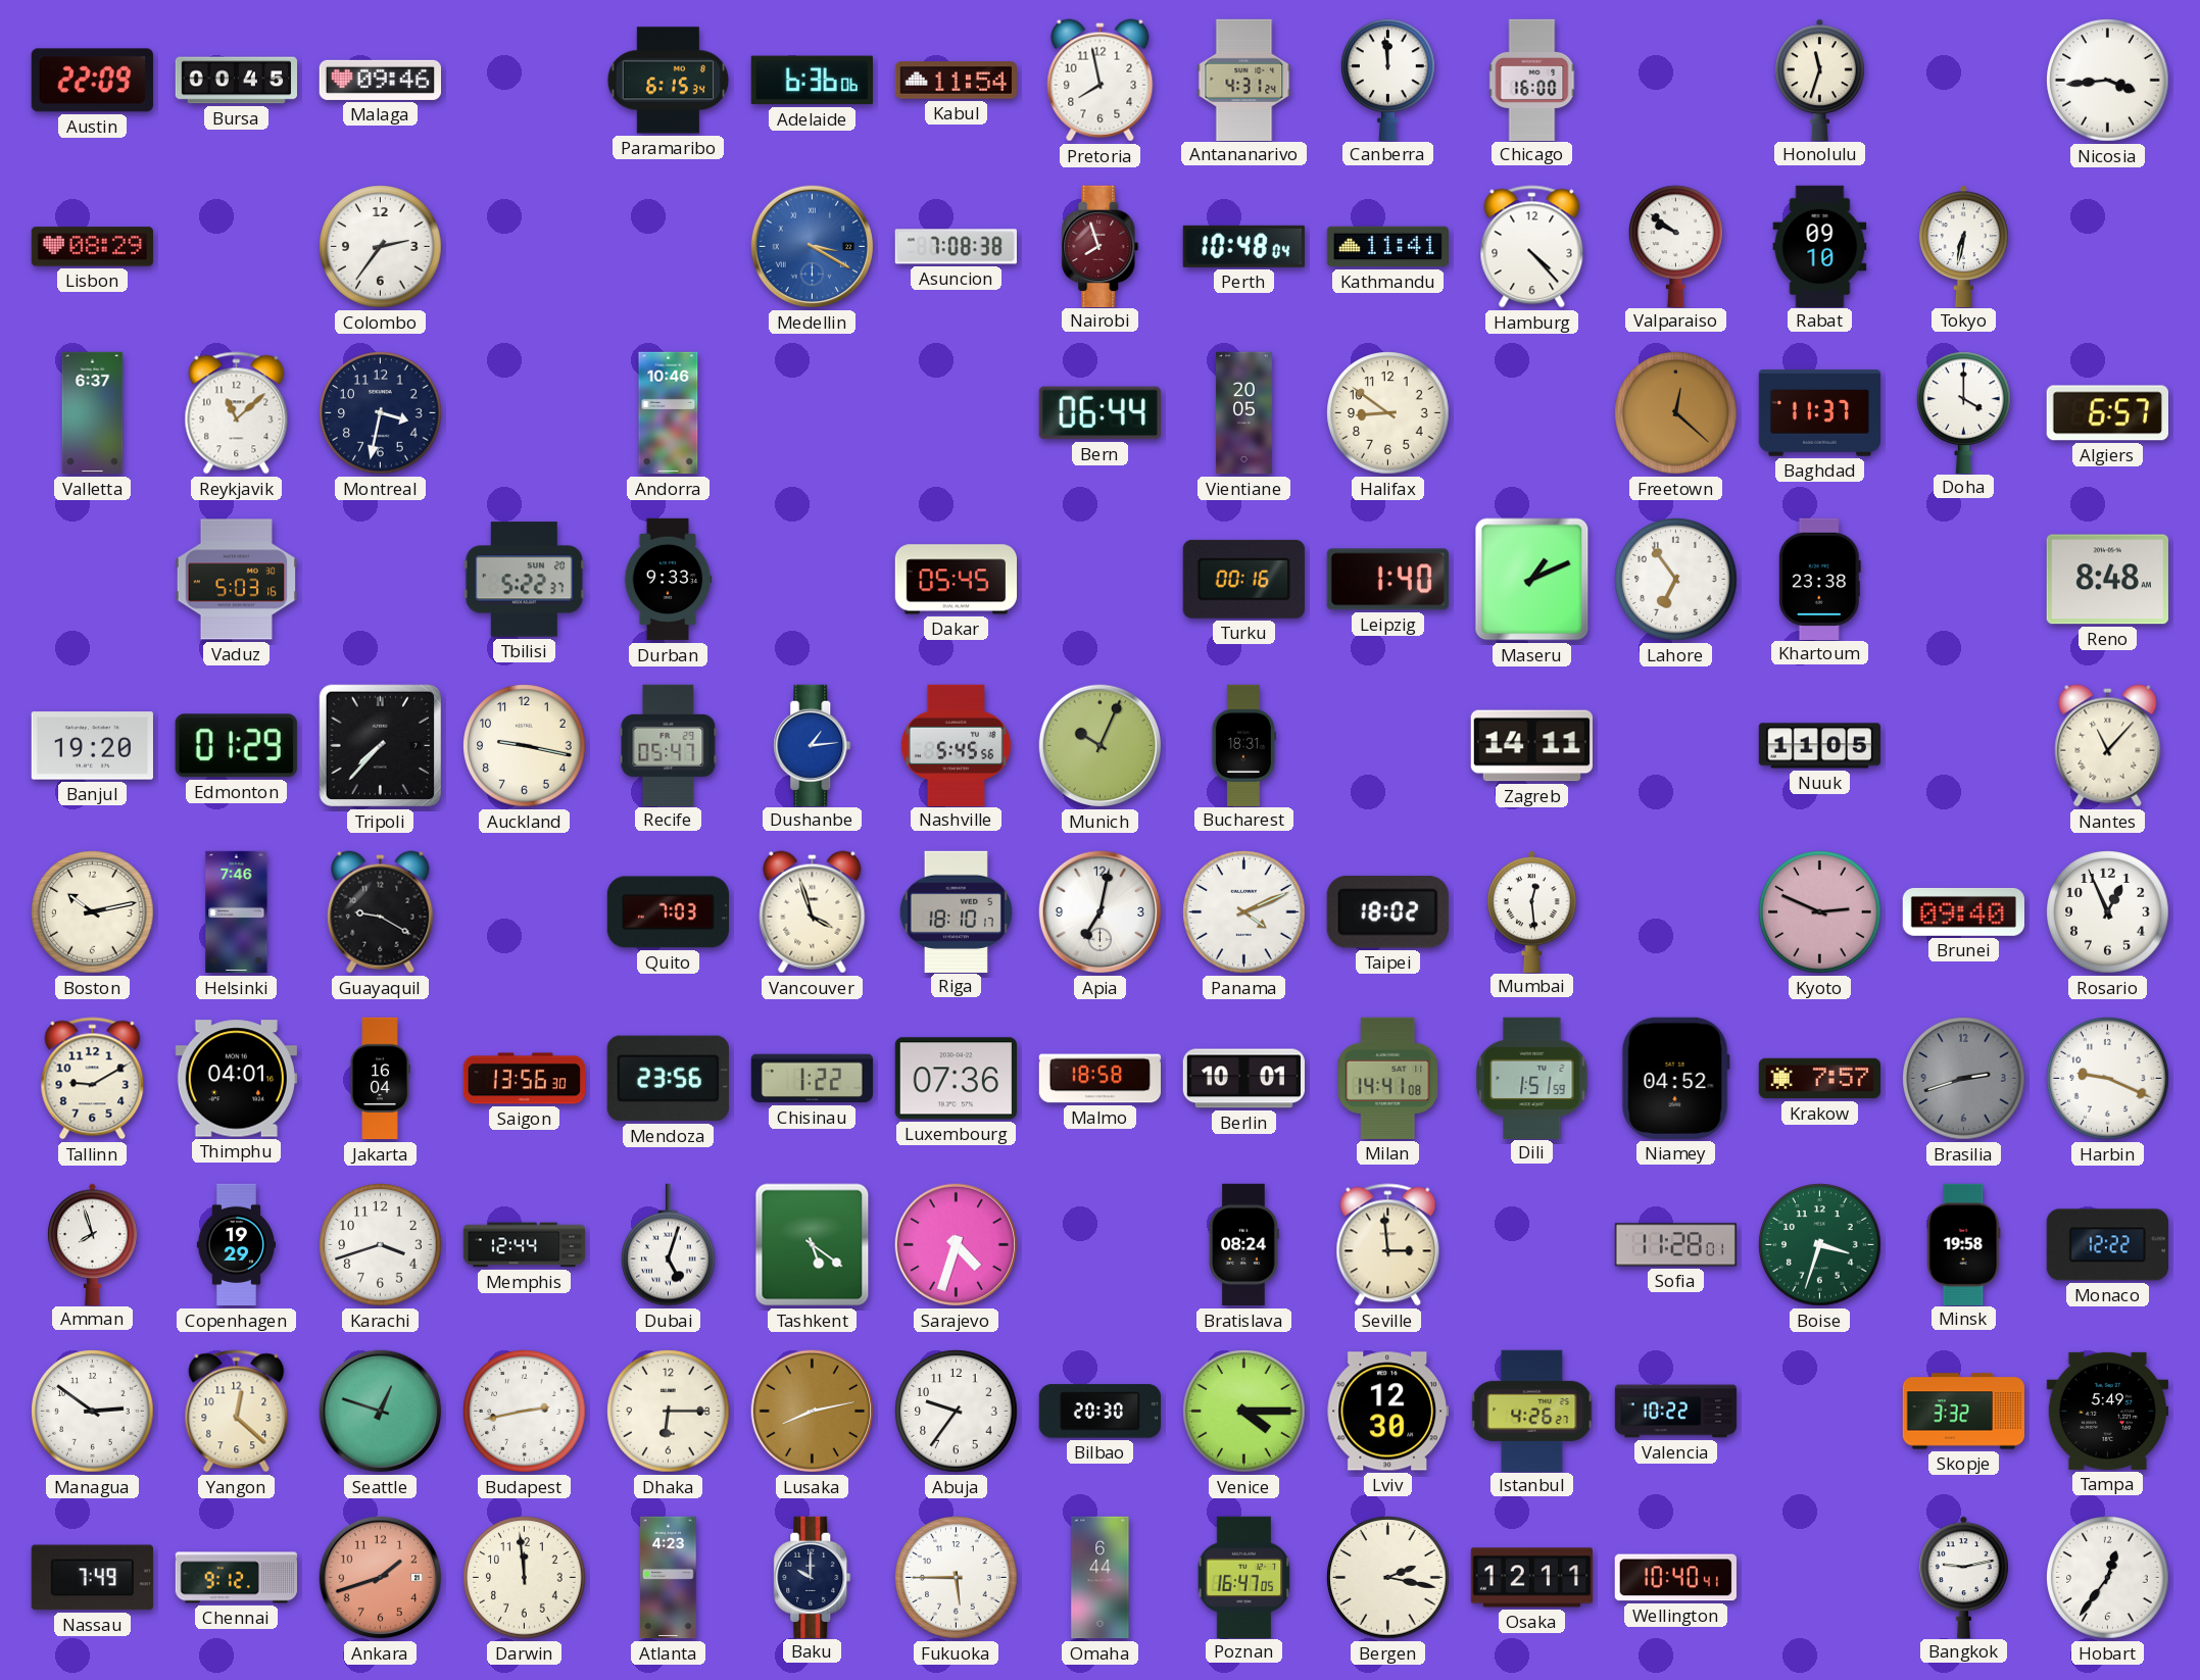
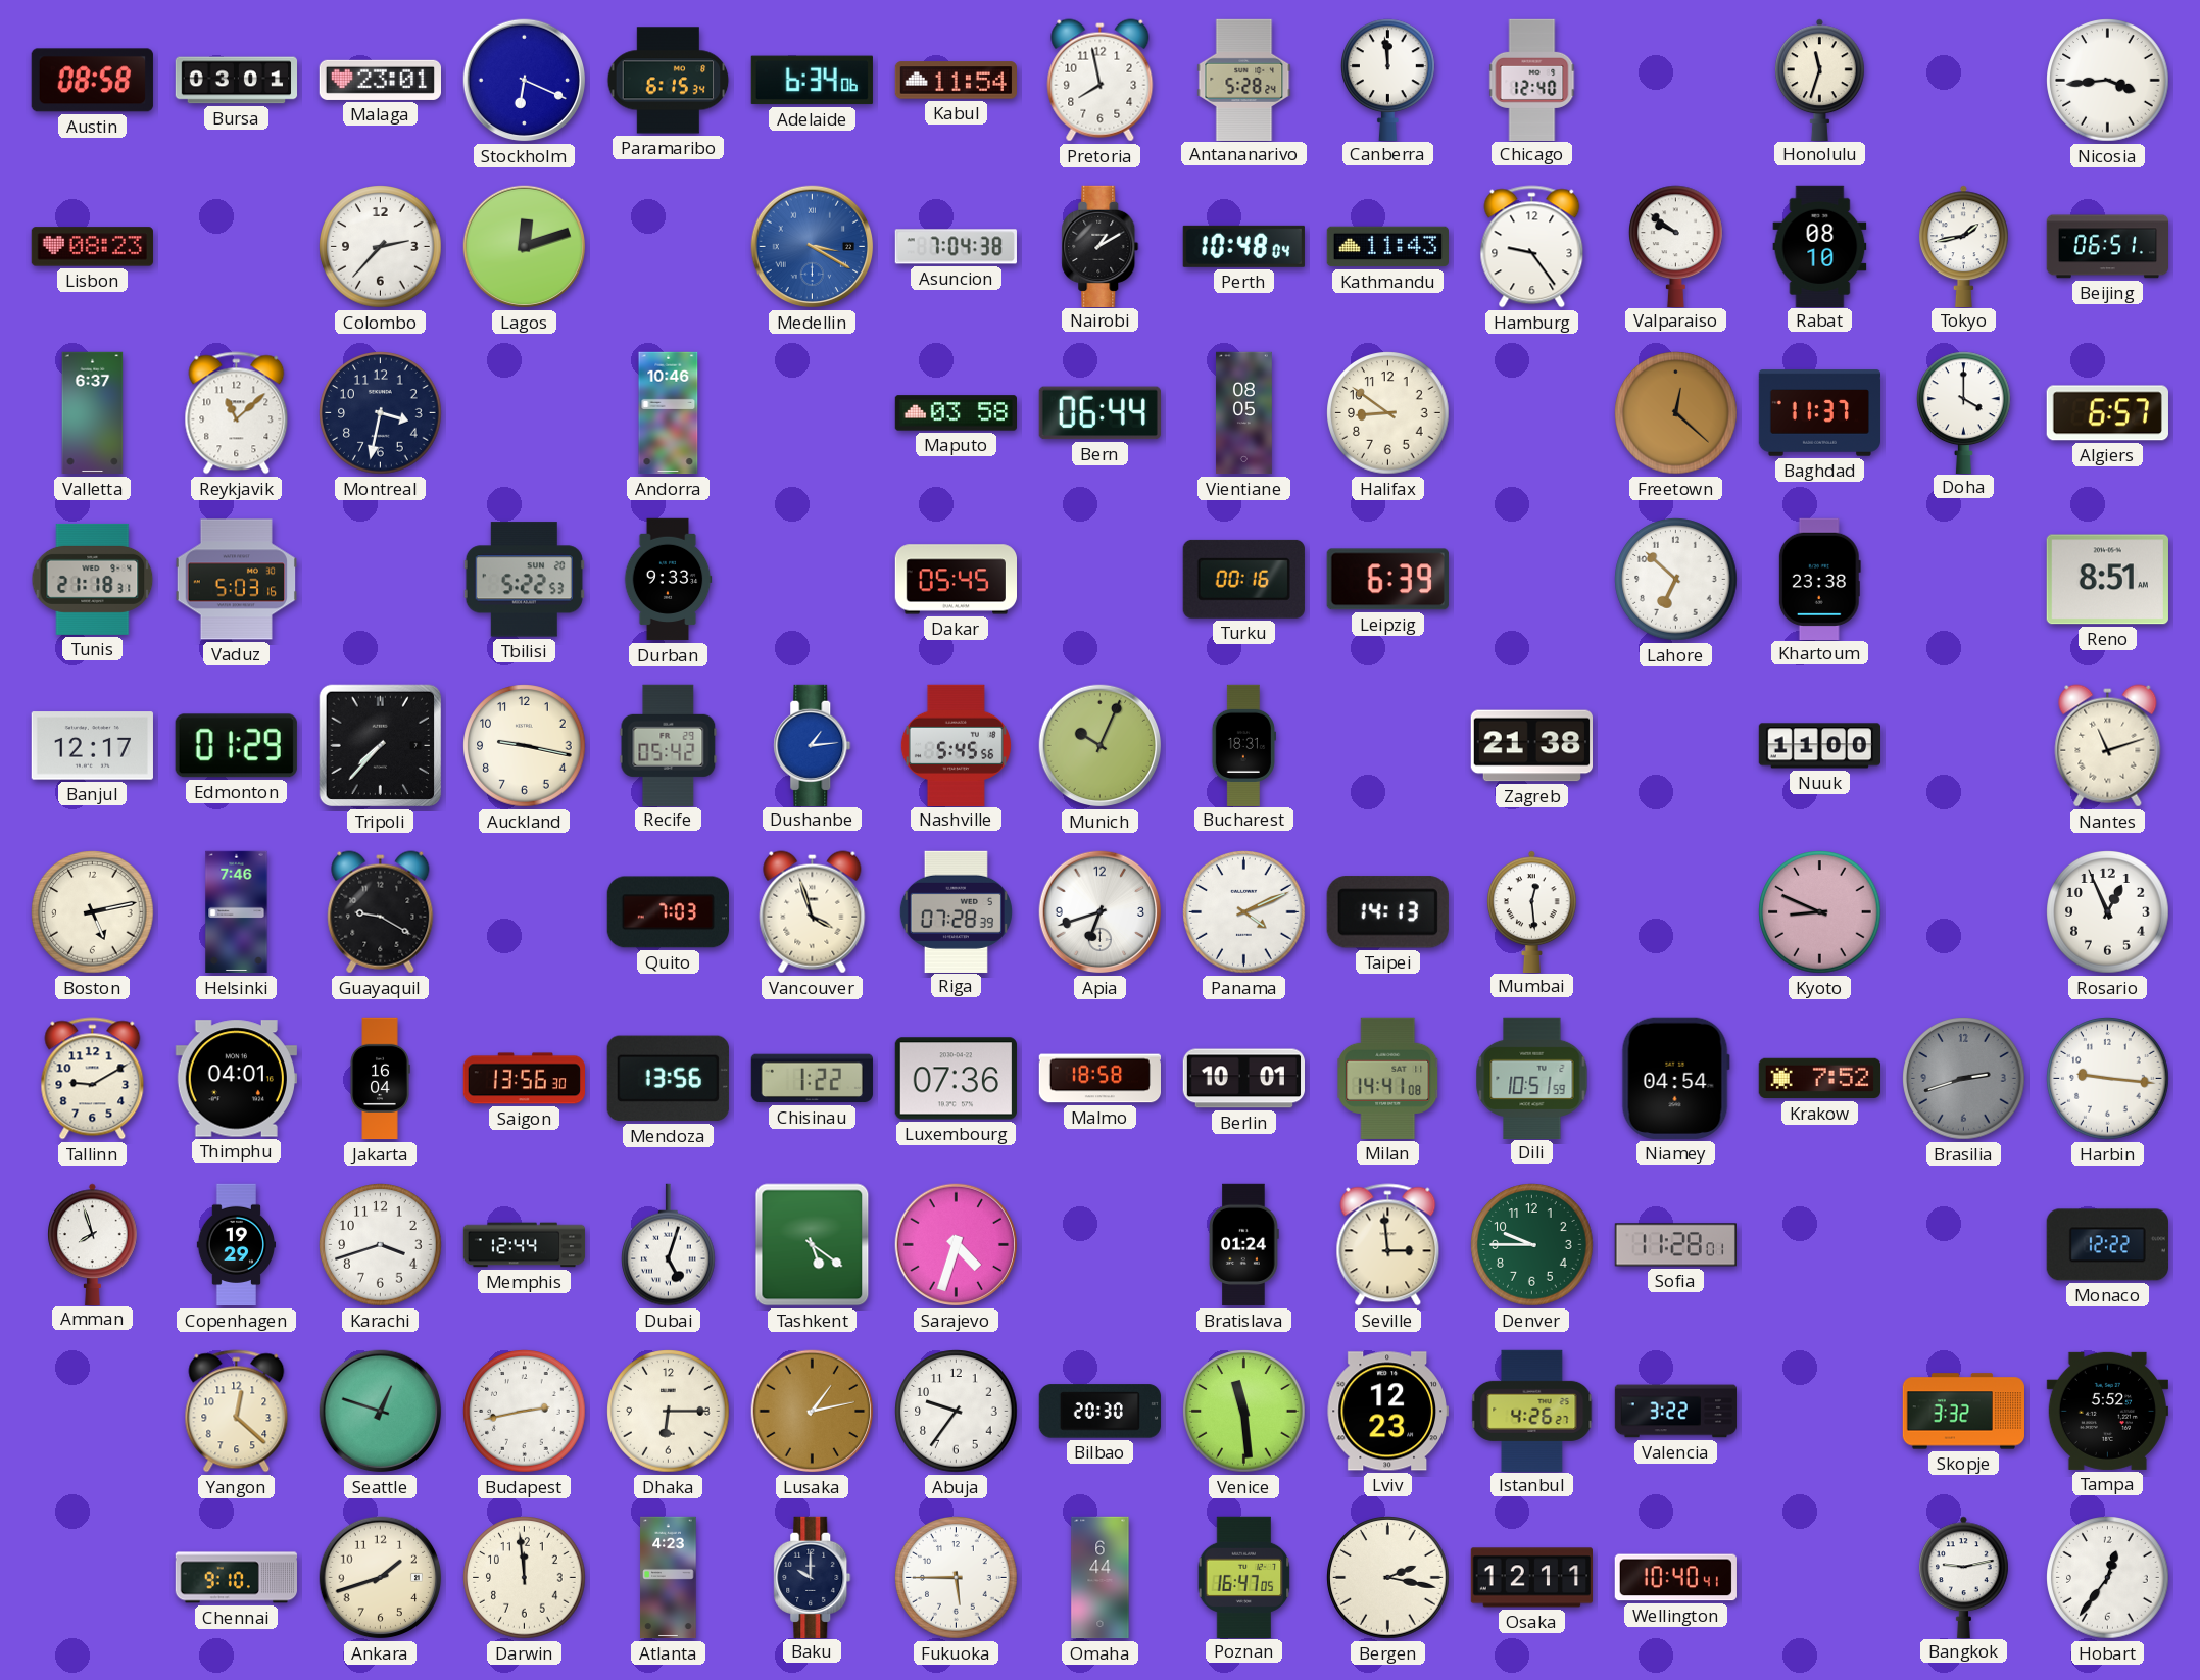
Austin: 22:09 -> 08:58 (92, 81)
Bursa: 00:45 -> 03:01 (237, 81)
Malaga: 09:46 -> 23:01 (380, 80)
Stockholm: none -> 6:19 (525, 81)
Adelaide: 6:36 -> 6:34 (812, 81)
Antananarivo: 4:31 -> 5:28 (1244, 80)
Chicago: 16:00 -> 12:40 (1532, 80)
Lisbon: 08:29 -> 08:23 (92, 247)
Colombo: 2:36 -> 2:37 (381, 247)
Lagos: none -> 12:12 (525, 247)
Asuncion: 7:08 -> 7:04 (956, 247)
Nairobi: 7:57 -> 1:10 (1101, 246)
Nairobi dial: burgundy -> black (1101, 246)
Kathmandu: 11:41 -> 11:43 (1387, 247)
Hamburg: 4:23 -> 9:24 (1532, 247)
Rabat: 09:10 -> 08:10 (1820, 246)
Tokyo: 6:32 -> 1:43 (1964, 246)
Beijing: none -> 06:51 (2107, 247)
Maputo: none -> 03:58 (956, 413)
Vientiane: 20:05 -> 08:05 (1243, 413)
Tunis: none -> 21:18 (93, 579)
Tbilisi: 5:22:37 -> 5:22:53 (524, 580)
Leipzig: 1:40 -> 6:39 (1387, 580)
Maseru: 1:11 -> none (1532, 580)
Lahore: 6:54 -> 6:52 (1676, 580)
Reno: 8:48 -> 8:51 (2107, 580)
Banjul: 19:20 -> 12:17 (92, 746)
Recife: 05:47 -> 05:42 (669, 745)
Zagreb: 14:11 -> 21:38 (1531, 746)
Nuuk: 11:05 -> 11:00 (1819, 746)
Nantes: 11:07 -> 11:12 (2108, 746)
Boston: 10:13 -> 5:13 (93, 912)
Riga: 18:10 -> 07:28 (956, 911)
Apia: 7:02 -> 6:42 (1101, 912)
Taipei: 18:02 -> 14:13 (1387, 912)
Kyoto: 2:49 -> 8:49 (1820, 912)
Brunei: 09:40 -> none (1963, 911)
Mendoza: 23:56 -> 13:56 (668, 1079)
Dili: 1:51 -> 10:51 (1532, 1078)
Niamey: 04:52 -> 04:54 (1675, 1078)
Krakow: 7:57 -> 7:52 (1819, 1079)
Harbin: 9:19 -> 9:16 (2108, 1079)
Bratislava: 08:24 -> 01:24 (1243, 1245)
Denver: none -> 9:45 (1532, 1245)
Boise: 3:33 -> none (1820, 1245)
Minsk: 19:58 -> none (1964, 1244)
Managua: 2:51 -> none (93, 1412)
Lusaka: 8:13 -> 1:13 (813, 1412)
Venice: 4:15 -> 11:29 (1244, 1412)
Lviv: 12:30 -> 12:23 (1387, 1412)
Valencia: 10:22 -> 3:22 (1676, 1412)
Tampa: 5:49 -> 5:52 (2107, 1411)
Nassau: 7:49 -> none (92, 1578)
Chennai: 9:12 -> 9:10 (236, 1578)
Ankara dial: salmon -> cream (381, 1578)
